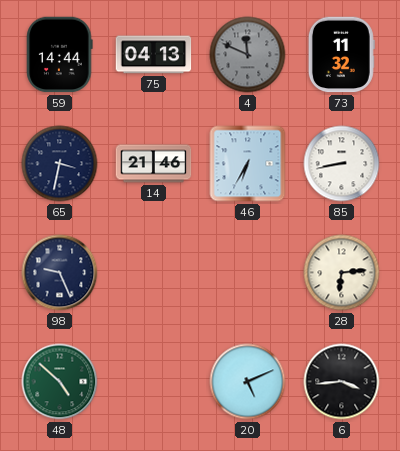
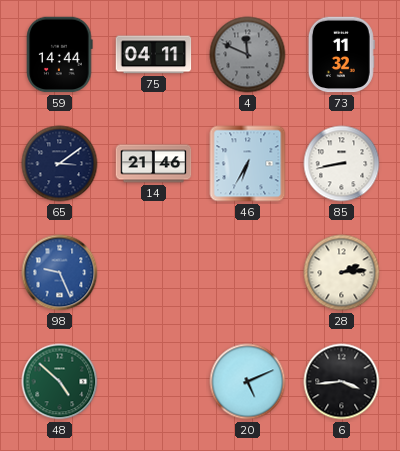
75: 04:13 -> 04:11 (154, 55)
65: 3:32 -> 3:09 (60, 164)
98 dial: navy -> blue (60, 273)
28: 6:14 -> 2:14 (342, 273)
